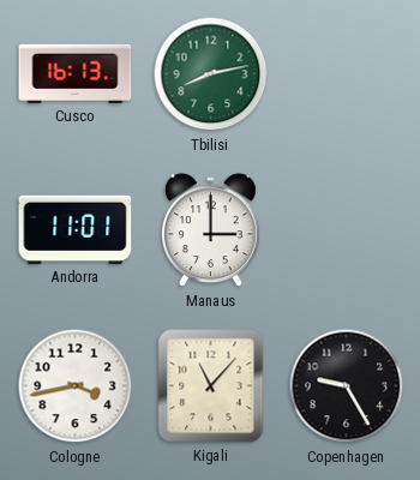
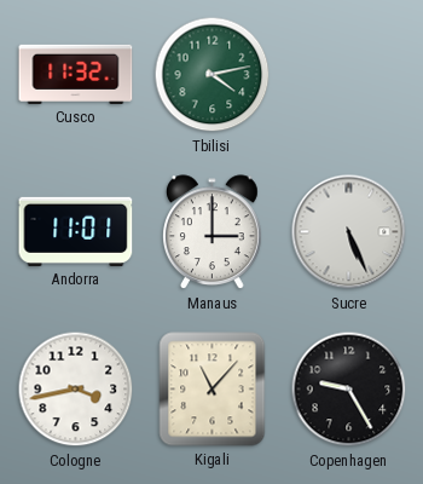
Cusco: 16:13 -> 11:32 (76, 74)
Tbilisi: 8:13 -> 4:13 (213, 75)
Sucre: none -> 5:26 (349, 232)
